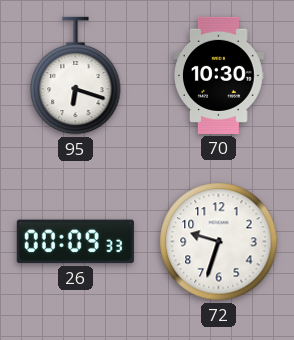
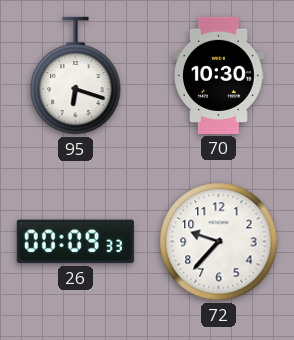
72: 9:33 -> 9:37 (219, 242)
